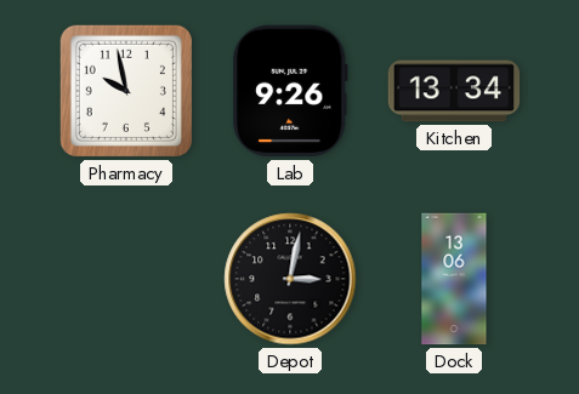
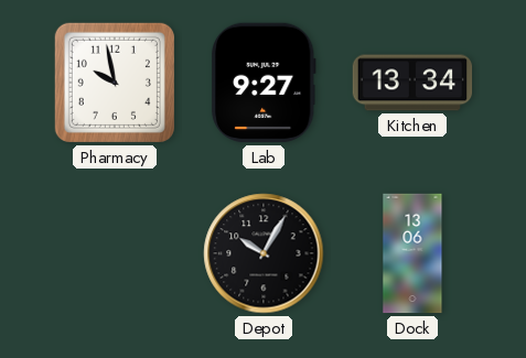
Lab: 9:26 -> 9:27 (264, 83)
Depot: 3:02 -> 10:05 (264, 253)
